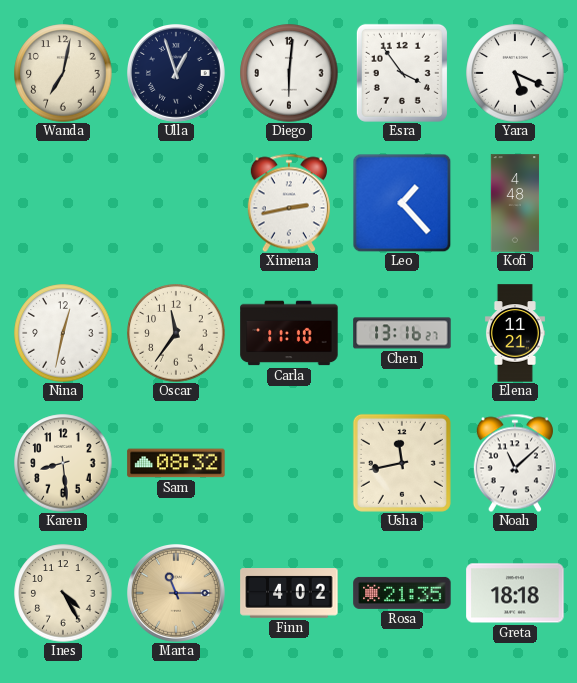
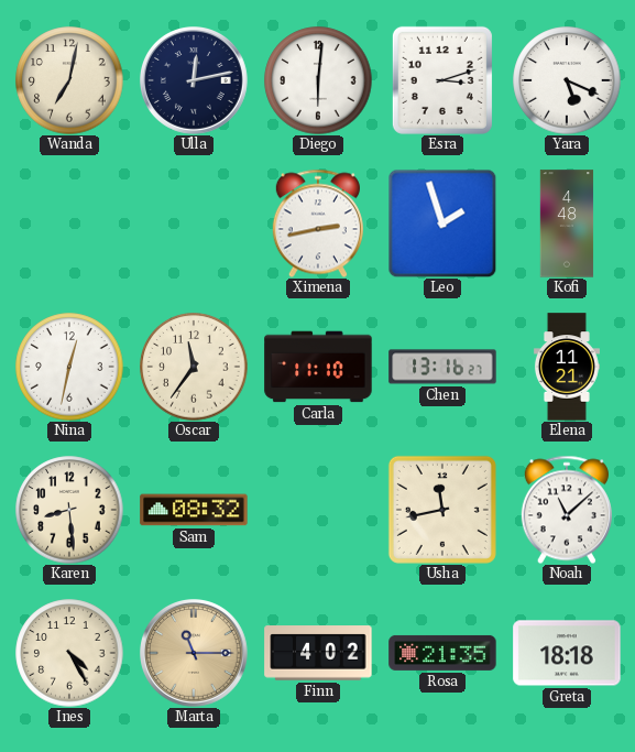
Ulla: 12:57 -> 12:13 (195, 81)
Esra: 3:54 -> 3:12 (442, 80)
Leo: 1:23 -> 1:57 (442, 224)
